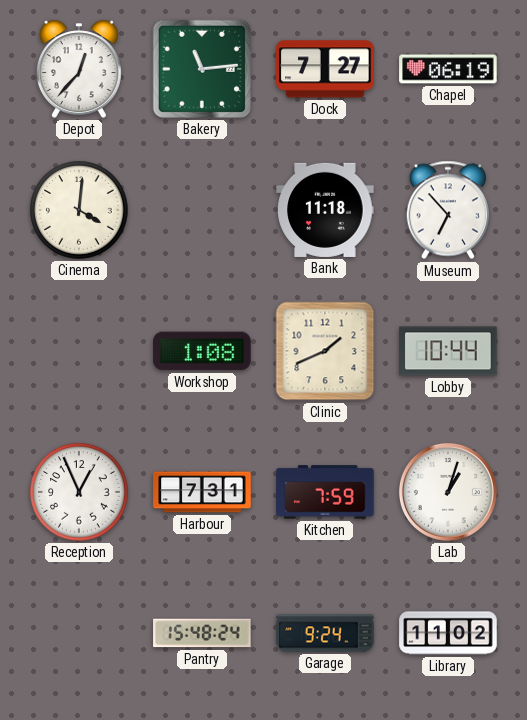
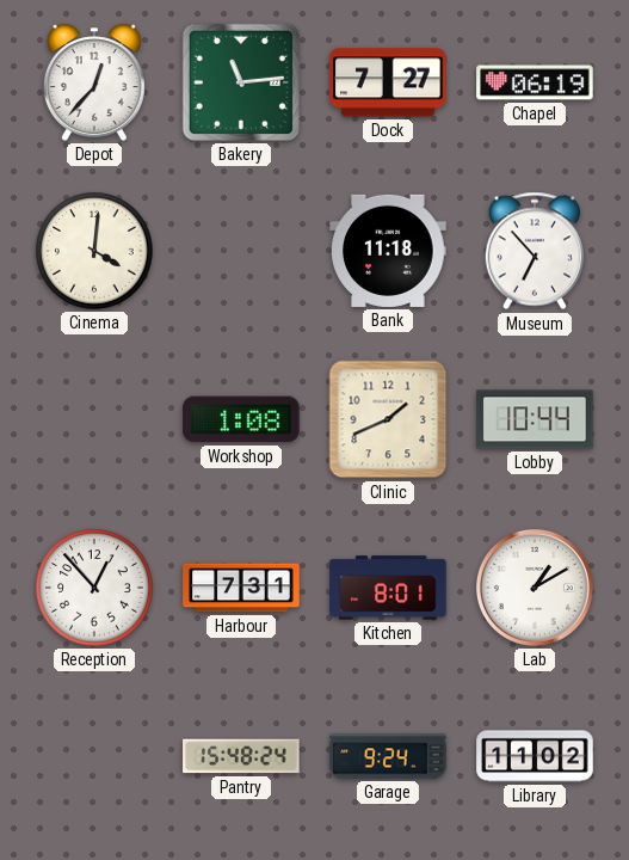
Reception: 12:56 -> 12:53 (94, 588)
Kitchen: 7:59 -> 8:01 (388, 588)
Lab: 1:03 -> 1:10 (535, 588)
